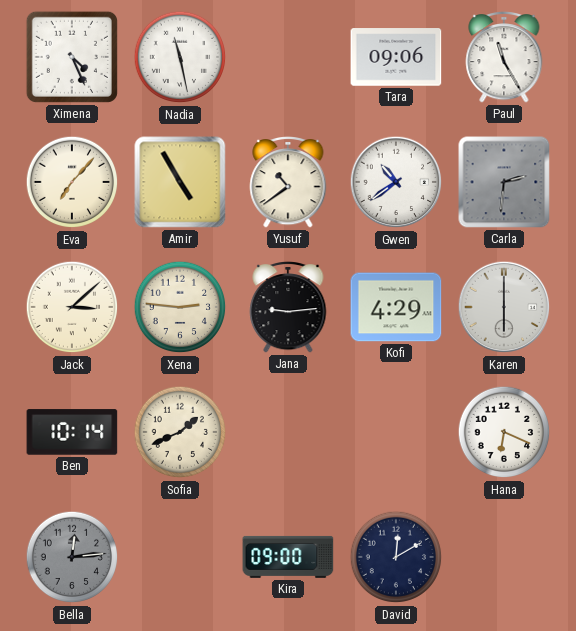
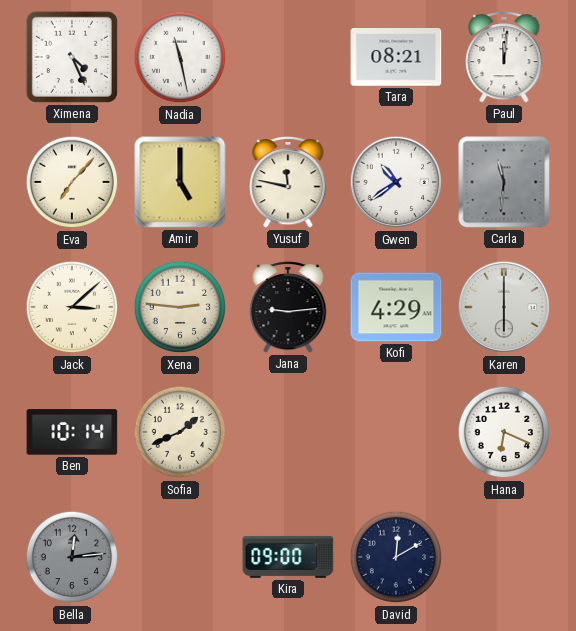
Tara: 09:06 -> 08:21 (396, 57)
Paul: 11:25 -> 12:01 (504, 57)
Amir: 4:55 -> 5:00 (180, 182)
Yusuf: 10:39 -> 11:47 (288, 182)
Carla: 2:31 -> 11:31 (504, 182)
